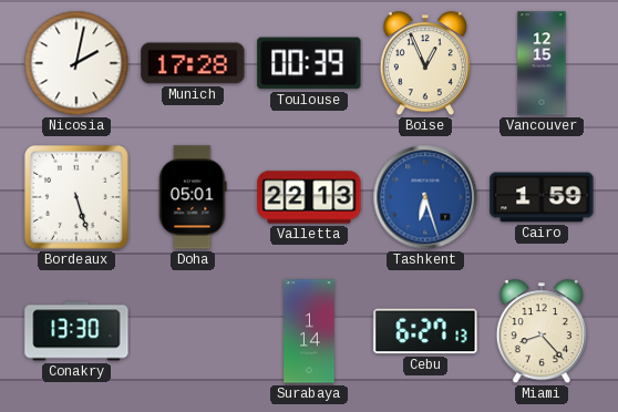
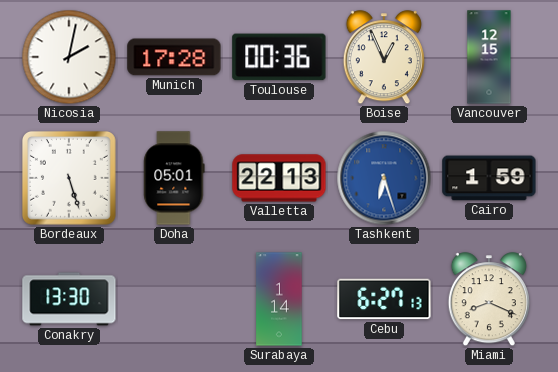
Toulouse: 00:39 -> 00:36 (279, 57)
Miami: 8:23 -> 8:19 (489, 300)
